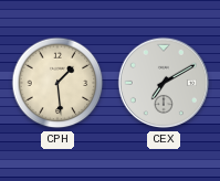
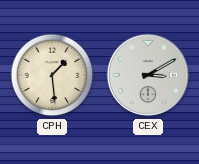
CEX: 7:10 -> 3:10 (148, 75)
